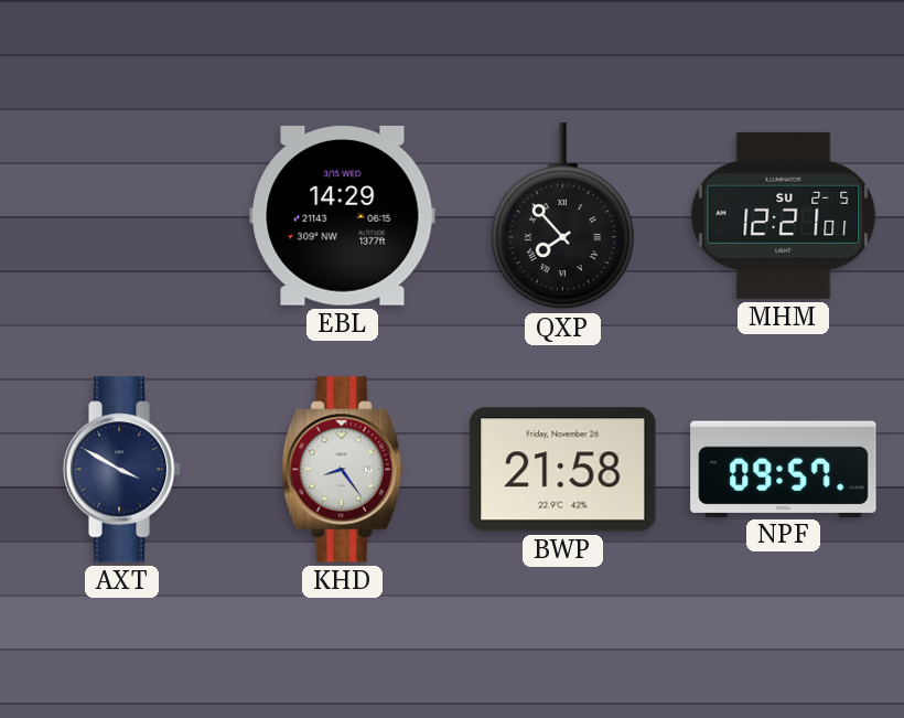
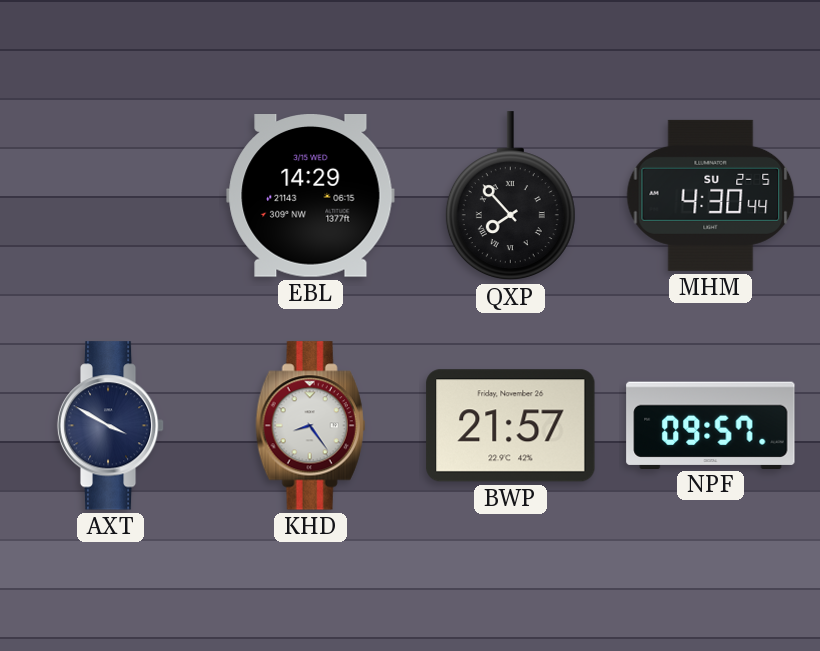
MHM: 12:21 -> 4:30 (711, 195)
BWP: 21:58 -> 21:57 (511, 426)
